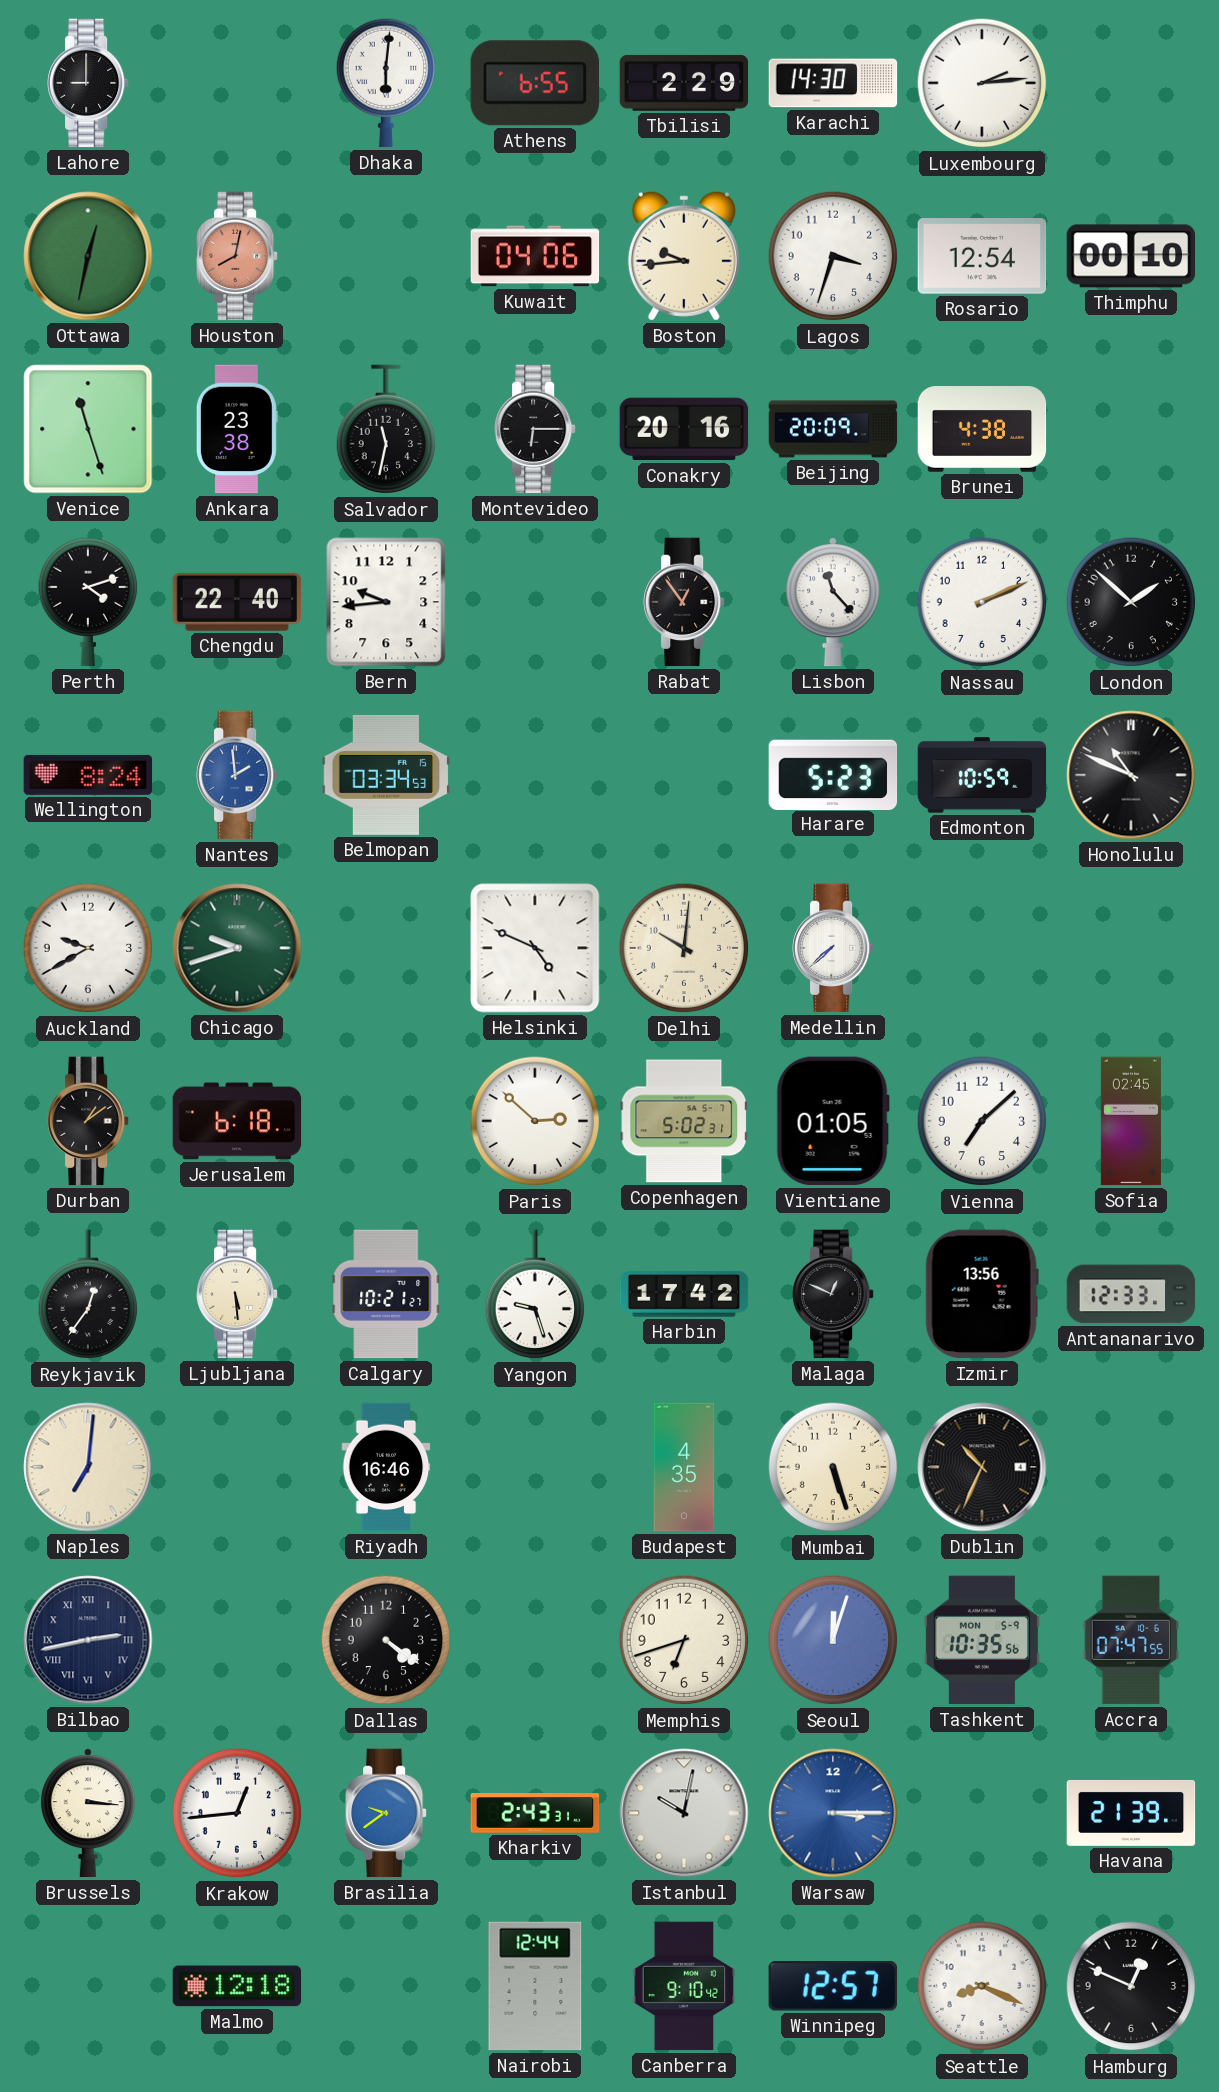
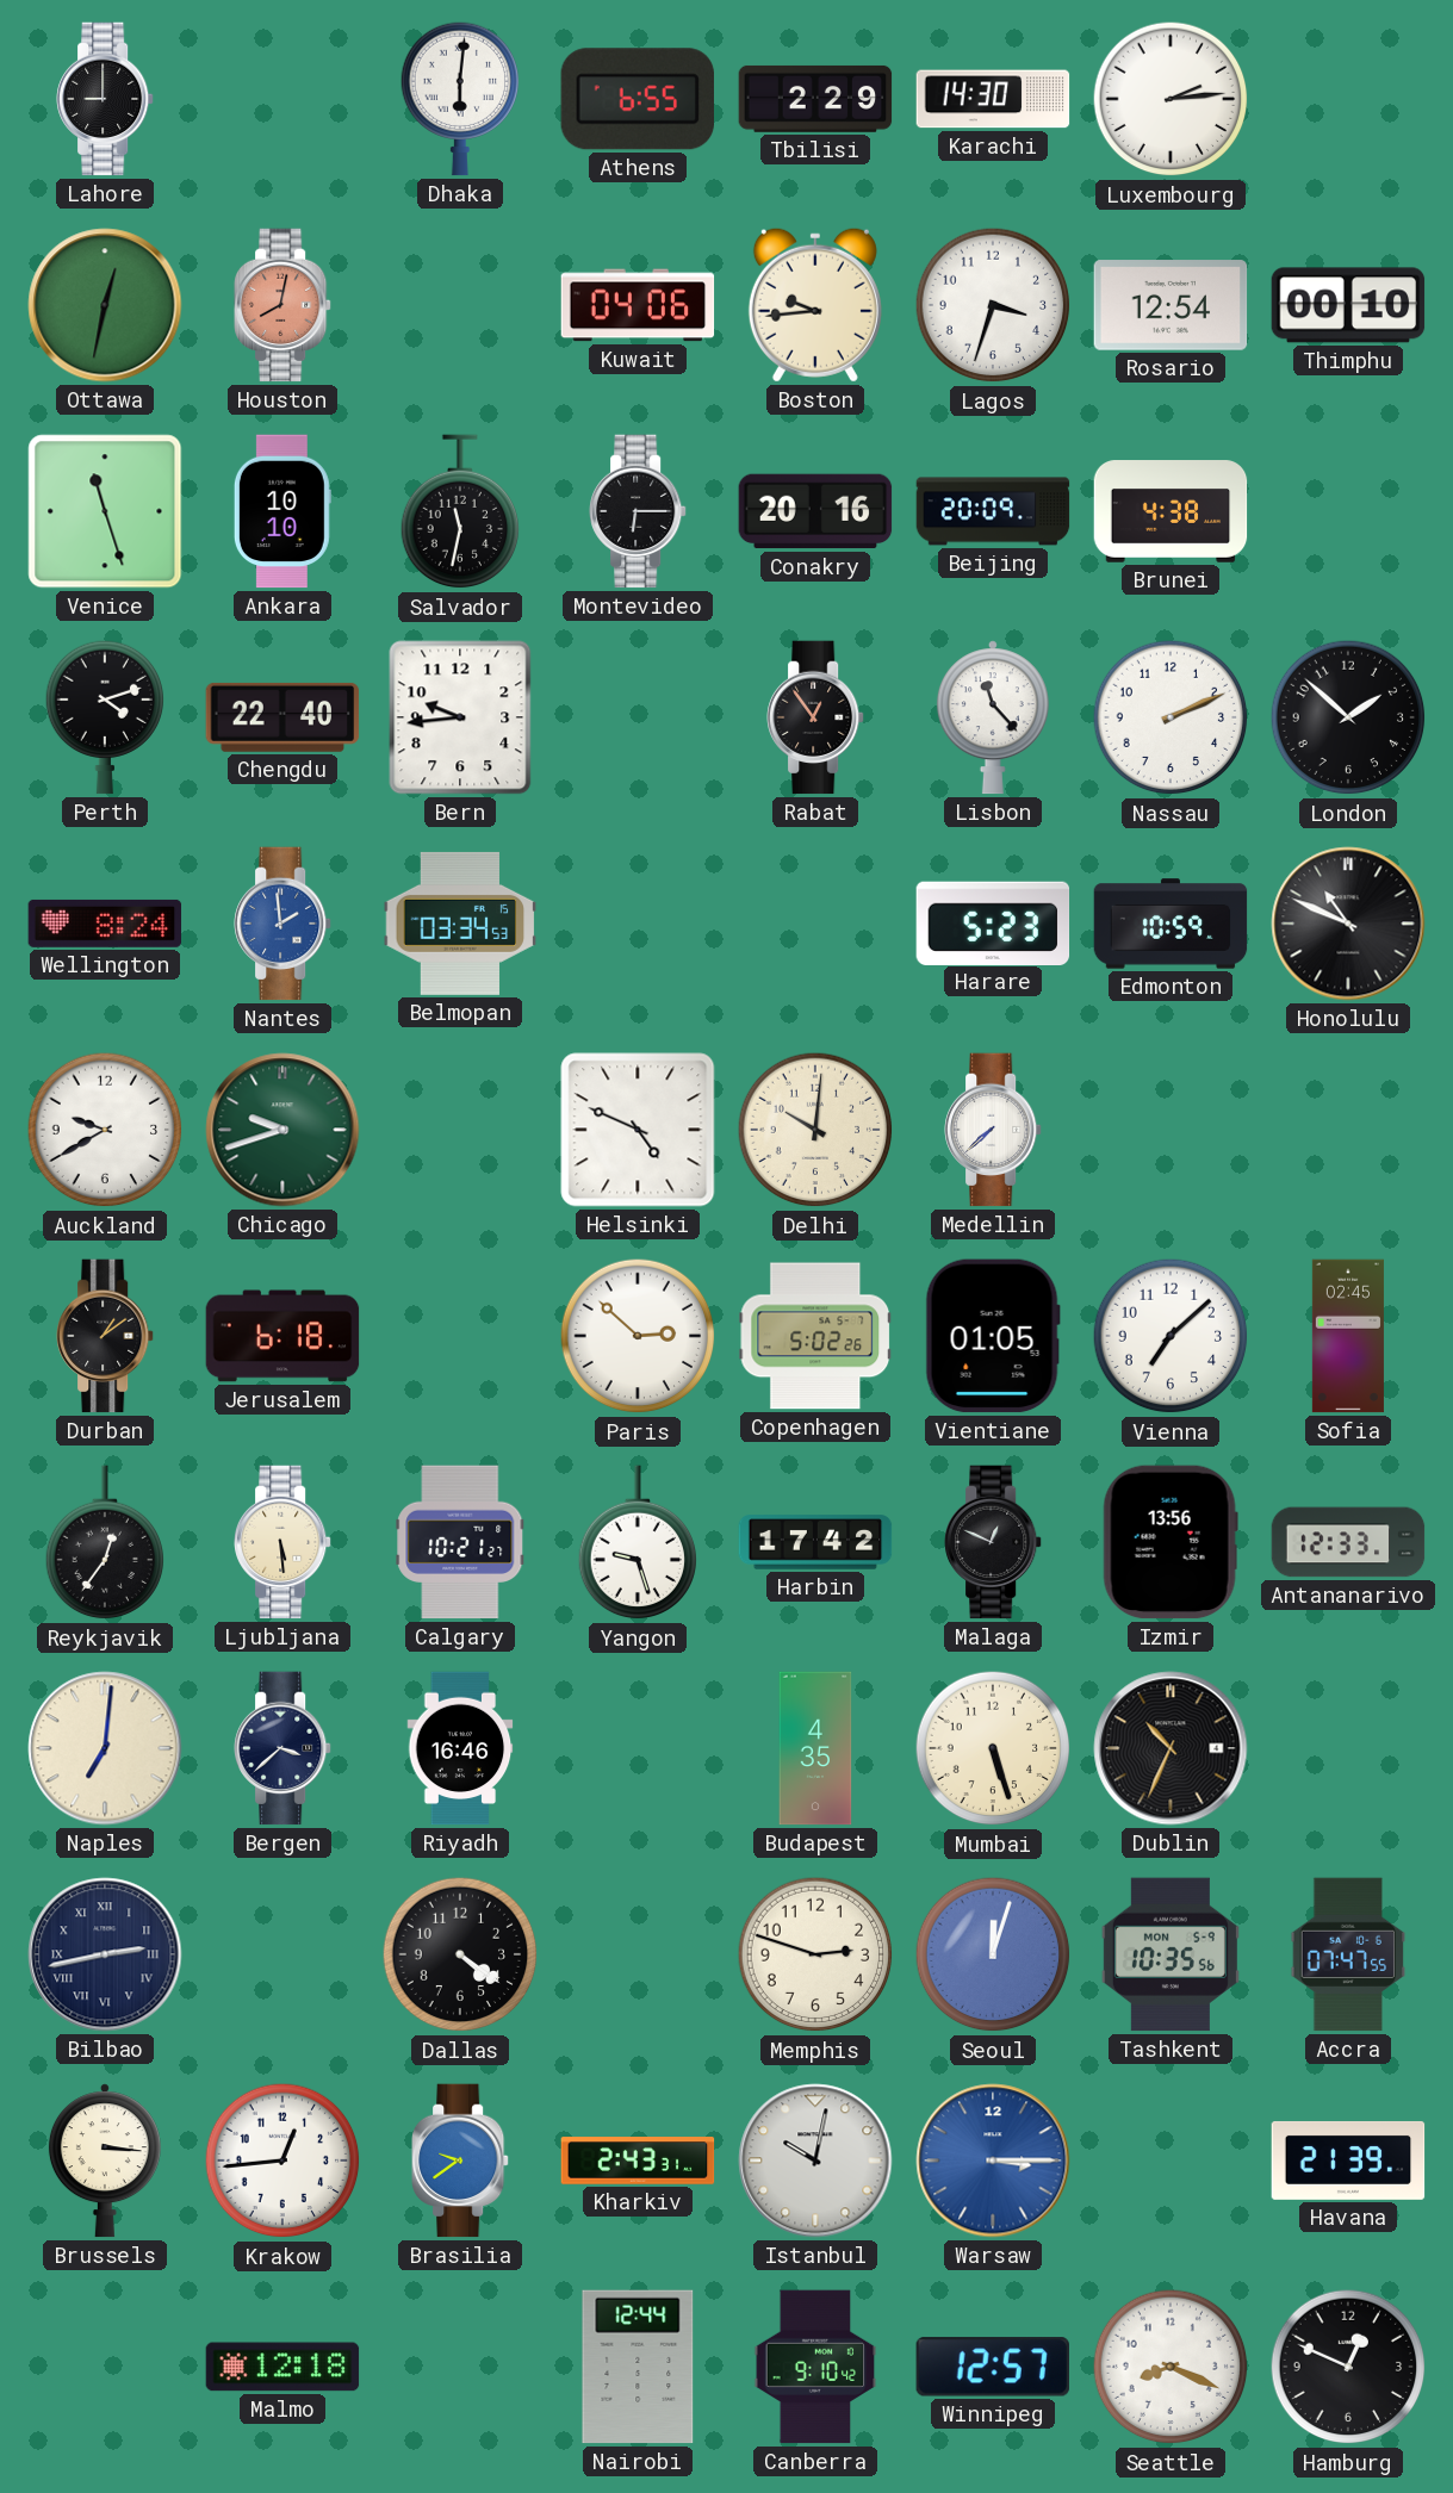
Ankara: 23:38 -> 10:10 (282, 511)
Copenhagen: 5:02:31 -> 5:02:26 (815, 1336)
Bergen: none -> 3:38 (284, 1748)
Memphis: 6:42 -> 2:48 (815, 1954)
